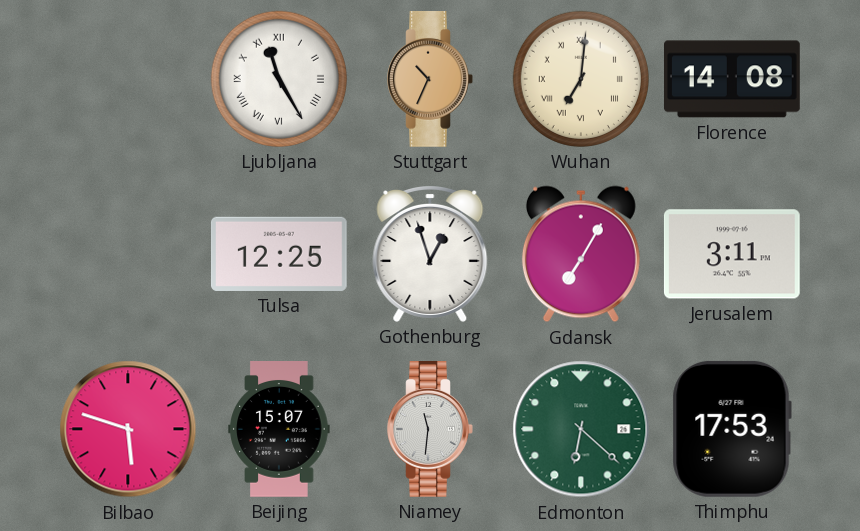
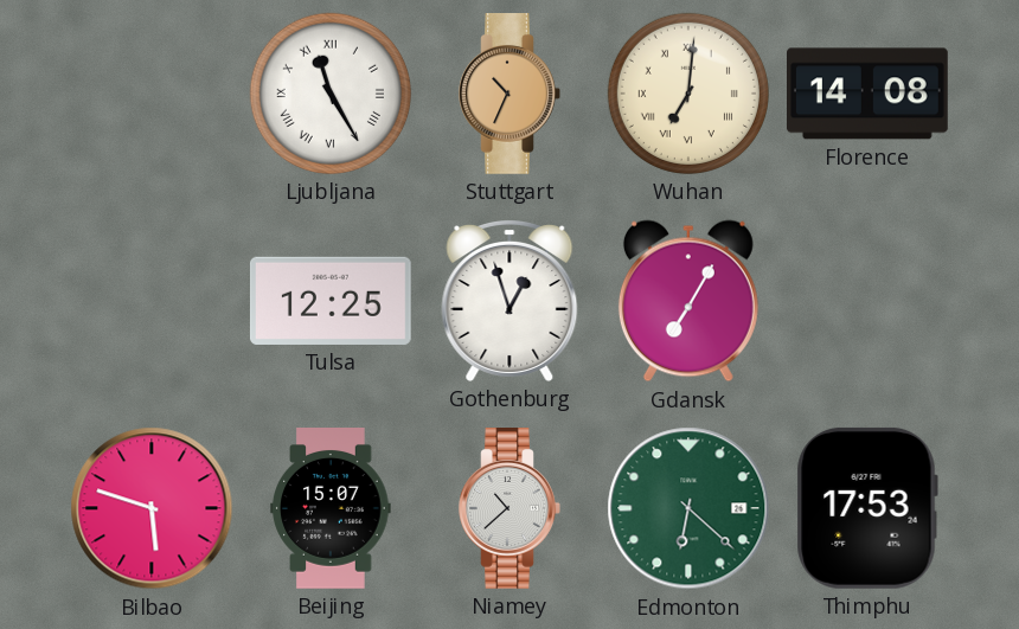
Jerusalem: 3:11 -> none (732, 254)
Niamey: 11:31 -> 10:38 (509, 509)
